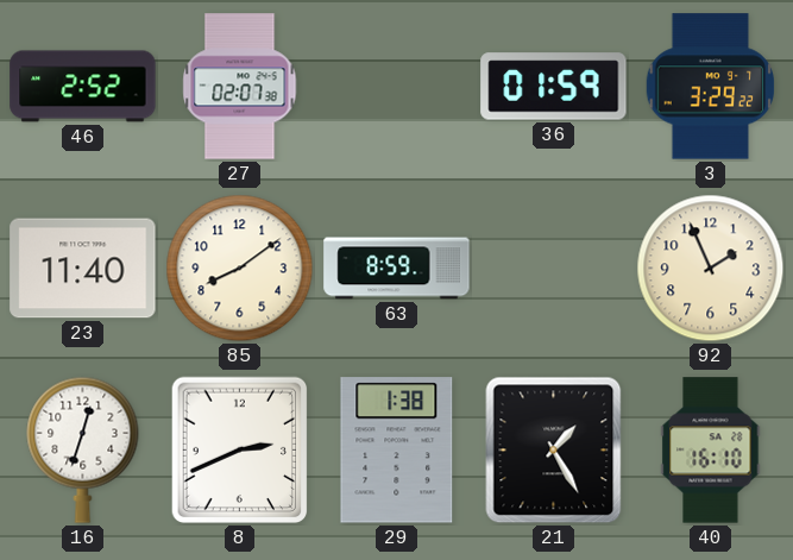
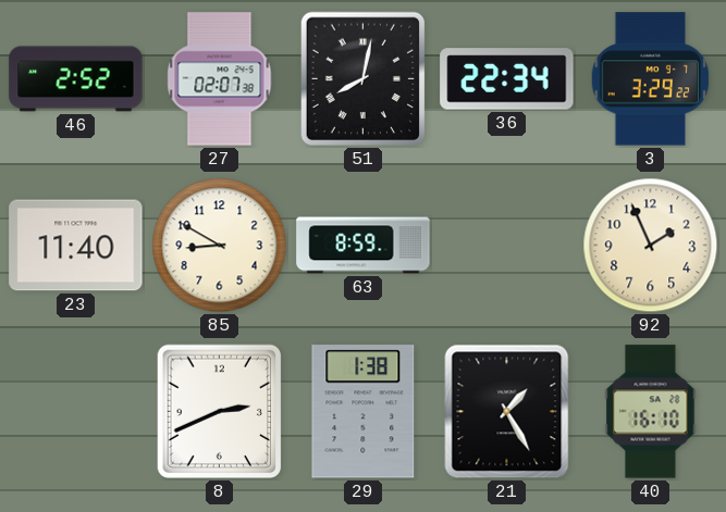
51: none -> 8:02 (364, 79)
36: 01:59 -> 22:34 (507, 79)
85: 8:09 -> 8:50 (220, 246)
16: 12:33 -> none (83, 449)
